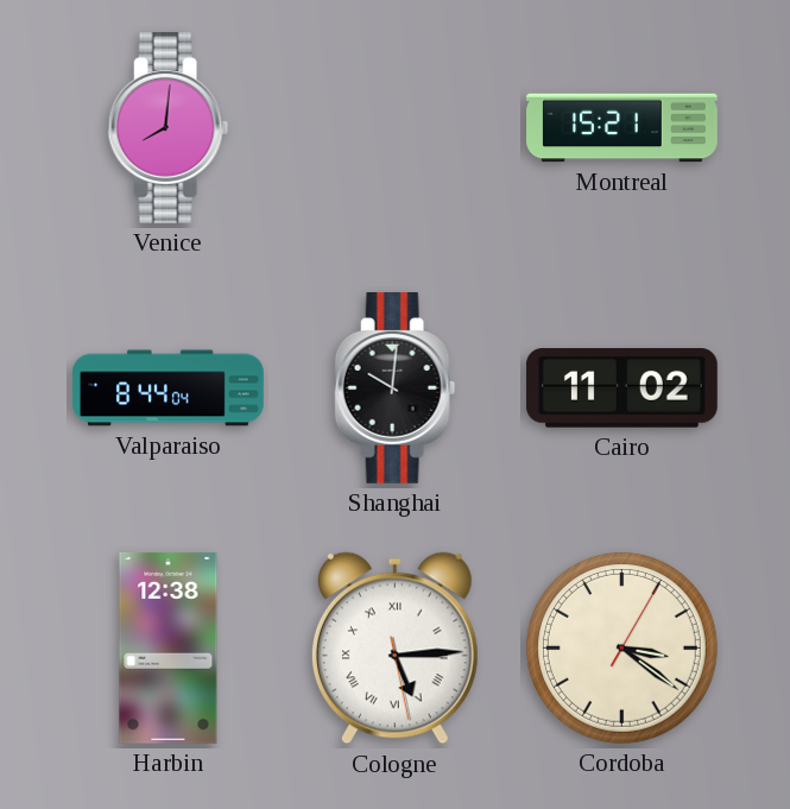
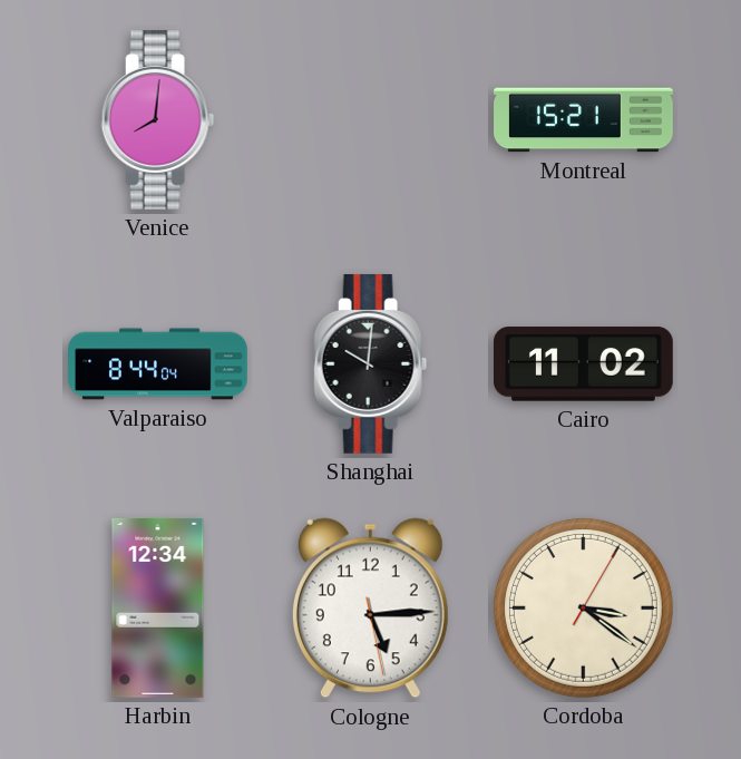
Harbin: 12:38 -> 12:34 (158, 607)
Cologne numerals: Roman -> Arabic (370, 609)
